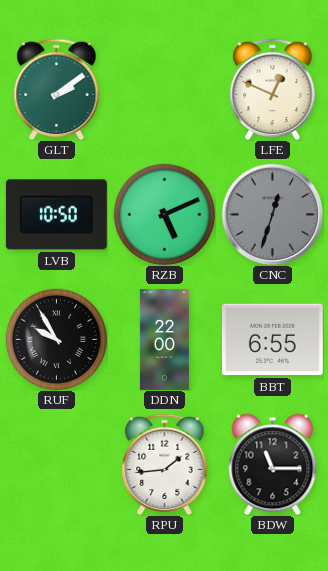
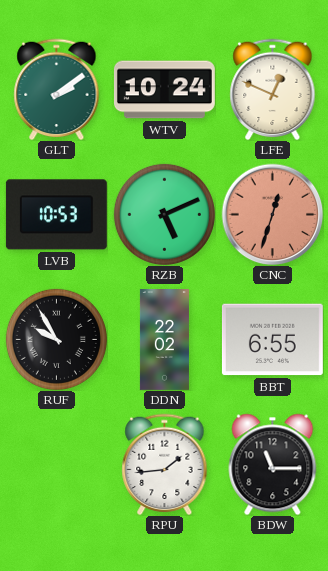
WTV: none -> 10:24 (164, 90)
LVB: 10:50 -> 10:53 (56, 215)
CNC dial: grey -> salmon (272, 214)
DDN: 22:00 -> 22:02 (164, 340)
